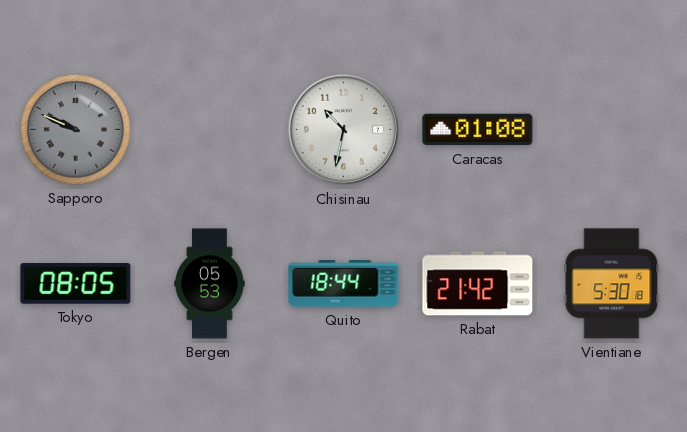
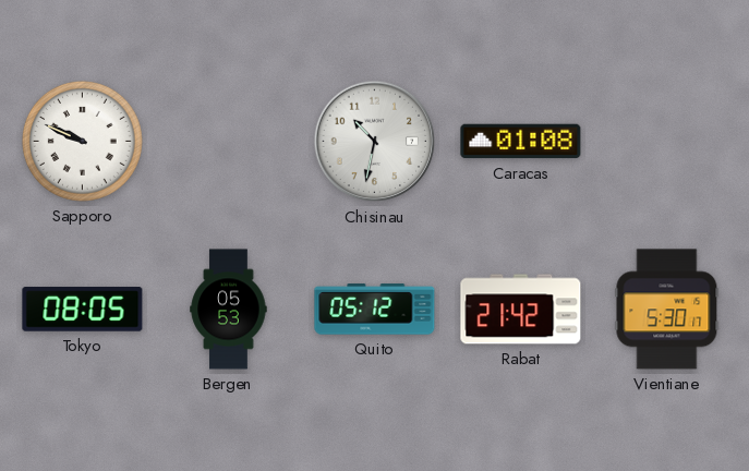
Sapporo dial: grey -> white (82, 141)
Quito: 18:44 -> 05:12 (375, 310)
Vientiane: 5:30:18 -> 5:30:17 (667, 310)
